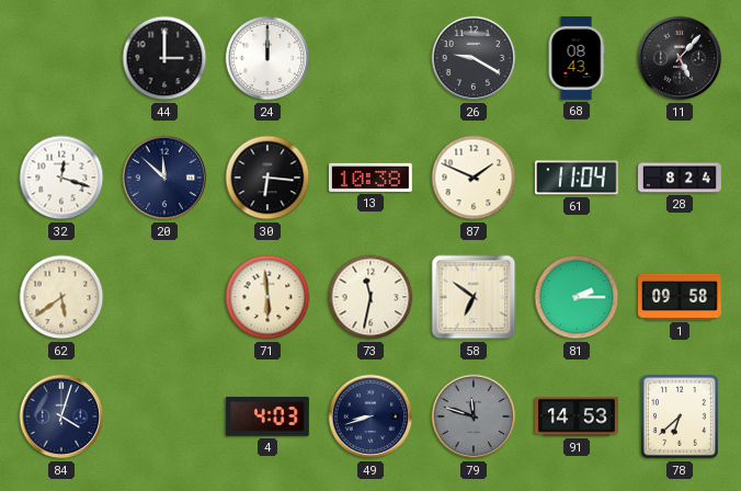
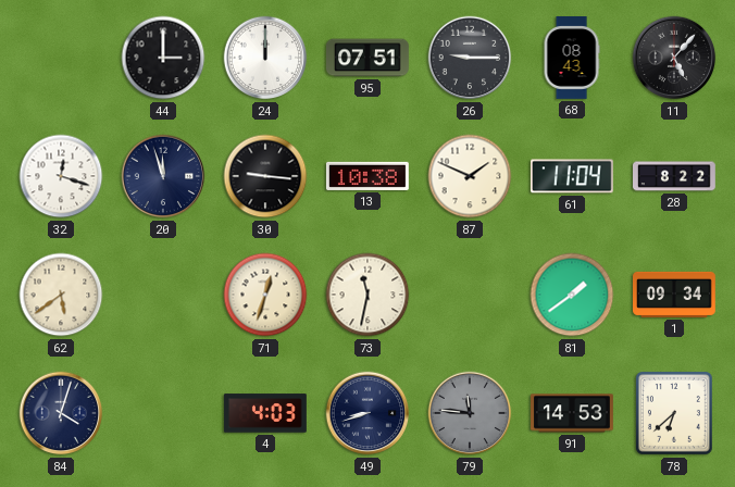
95: none -> 07:51 (367, 58)
26: 9:20 -> 9:15 (470, 58)
20: 11:52 -> 11:57 (163, 176)
30: 6:16 -> 9:16 (265, 176)
28: 8:24 -> 8:22 (675, 176)
71: 5:59 -> 12:33 (265, 295)
58: 6:51 -> none (474, 297)
81: 2:15 -> 1:39 (572, 295)
1: 09:58 -> 09:34 (675, 295)
79: 11:48 -> 11:46 (470, 413)
